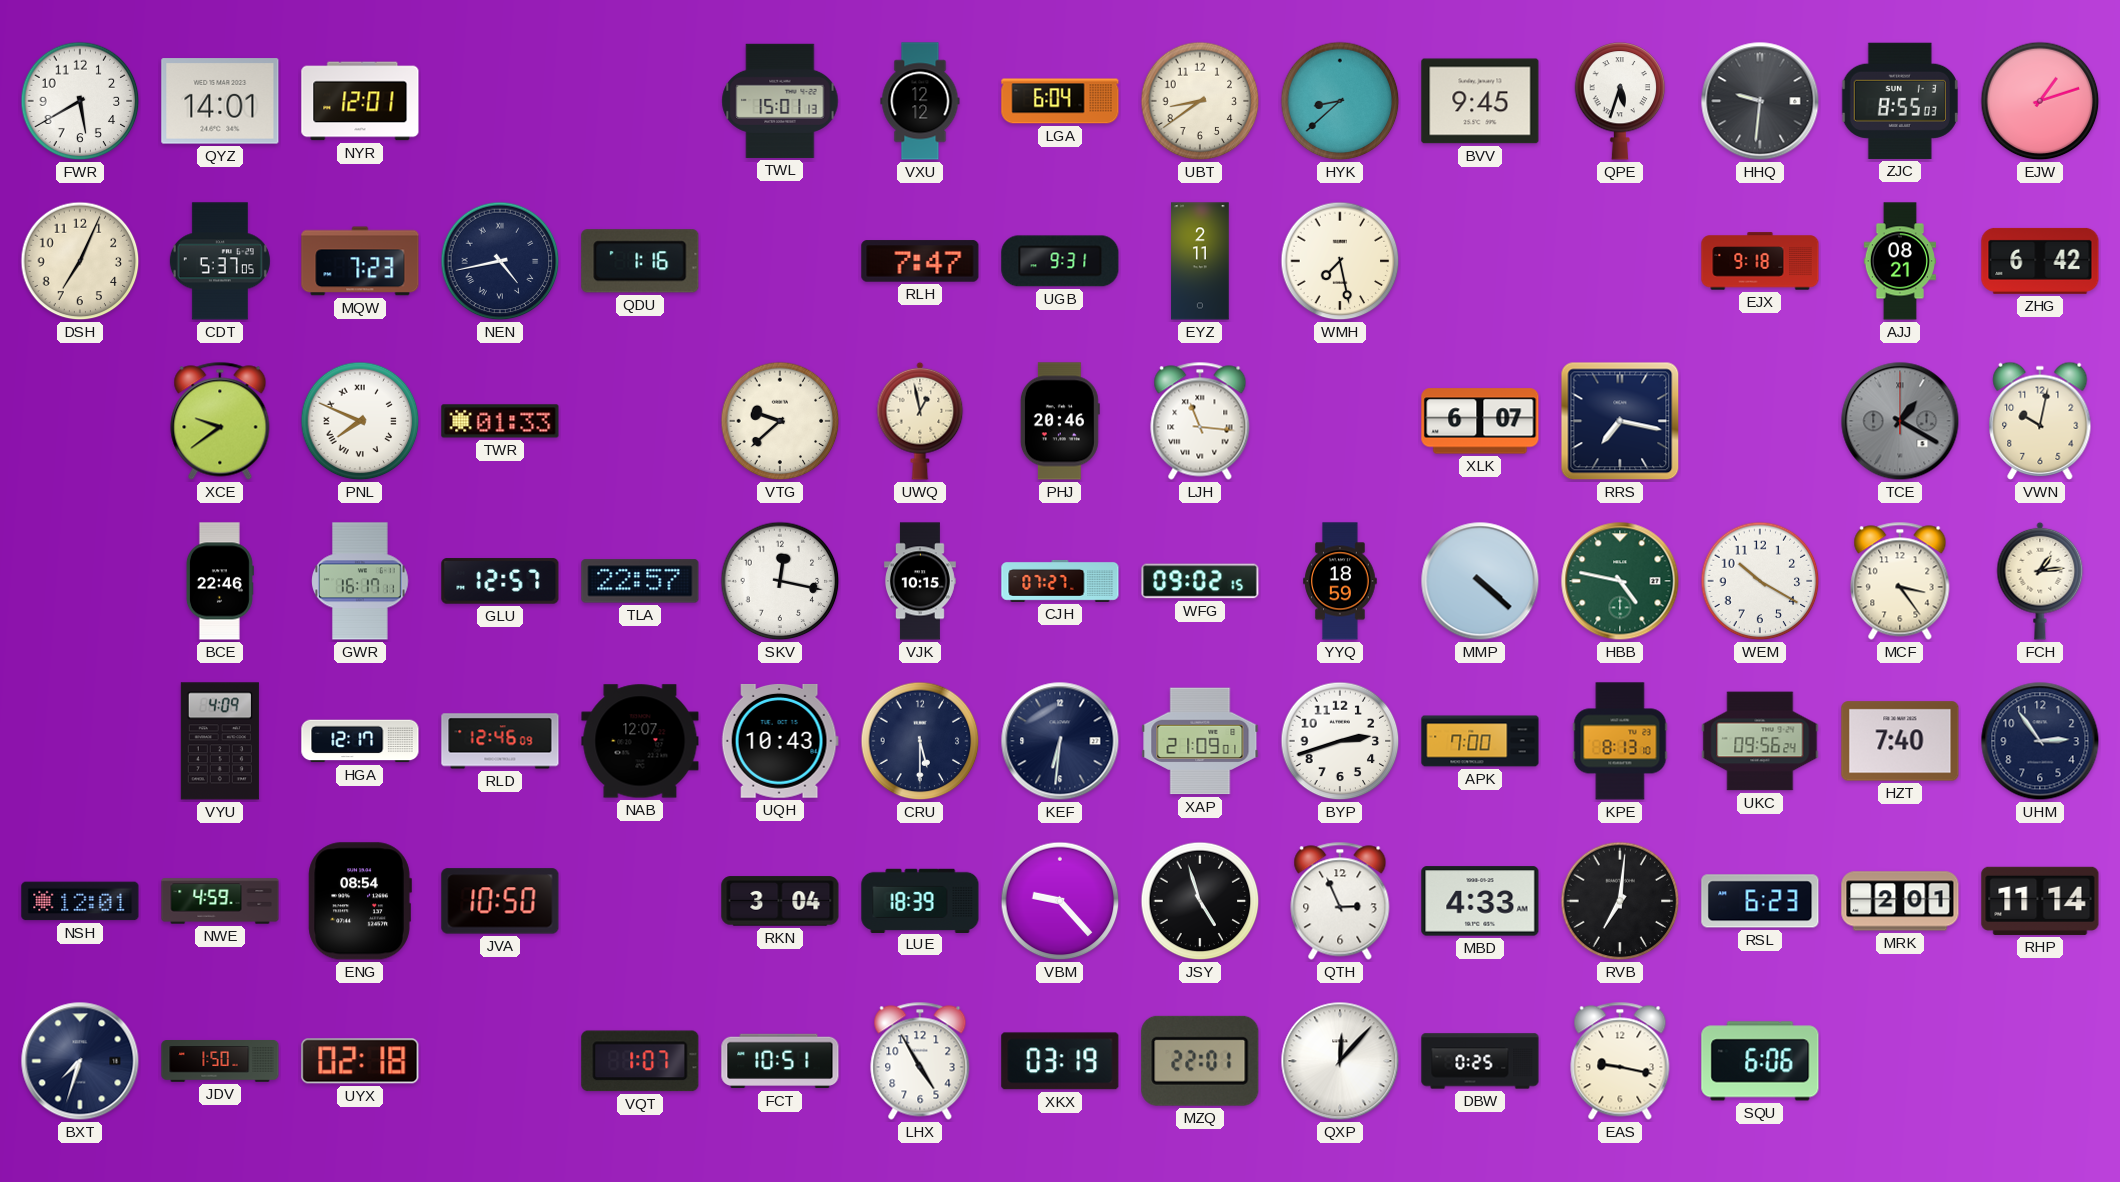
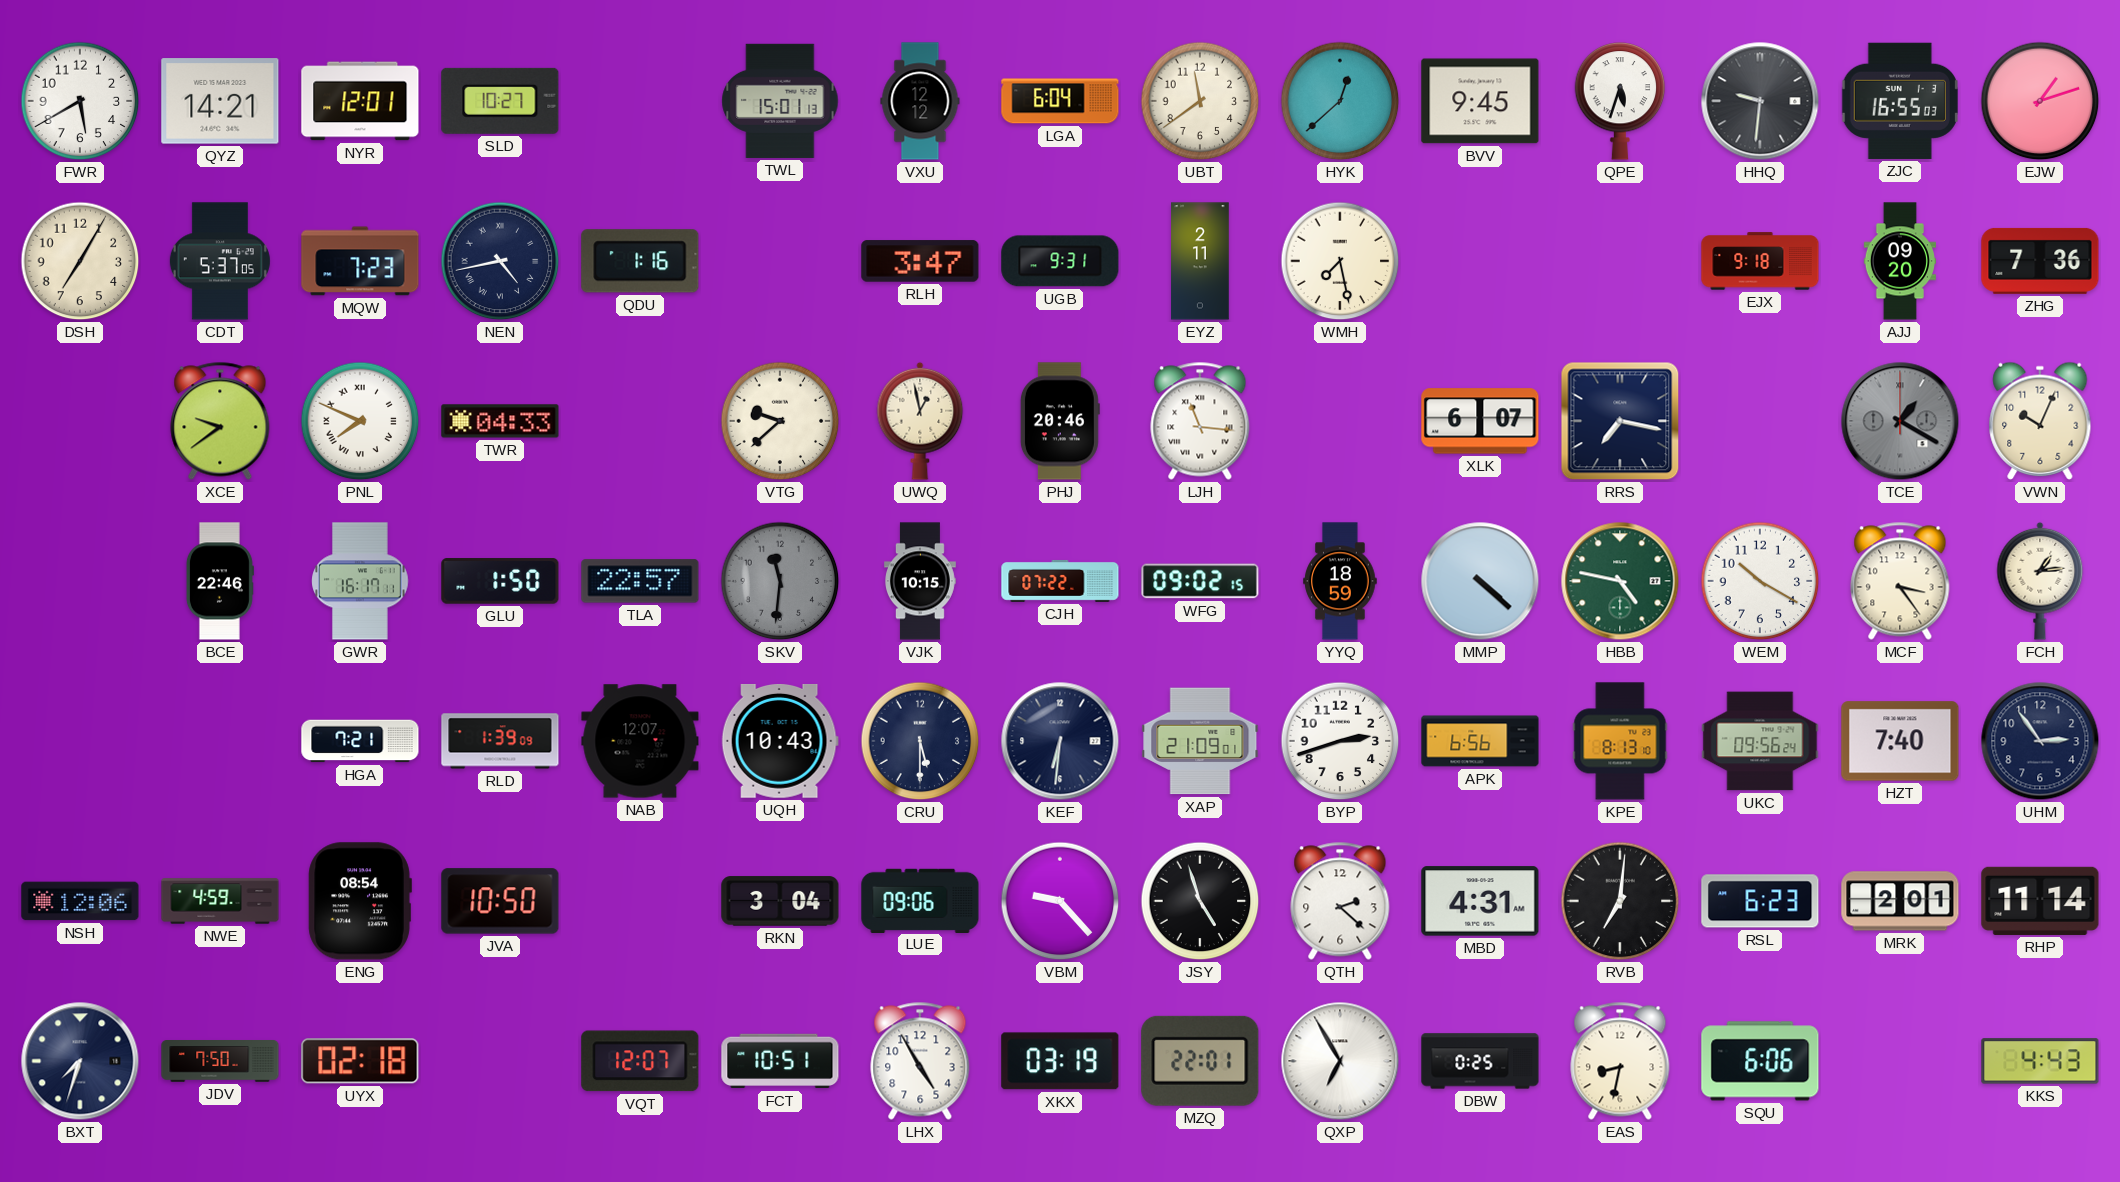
QYZ: 14:01 -> 14:21 (220, 101)
SLD: none -> 10:27 (500, 101)
UBT: 8:39 -> 11:39 (1200, 101)
HYK: 8:38 -> 12:38 (1340, 101)
ZJC: 8:55 -> 16:55 (1900, 101)
DSH: 7:04 -> 7:05 (80, 261)
RLH: 7:47 -> 3:47 (920, 261)
AJJ: 08:21 -> 09:20 (1900, 261)
ZHG: 6:42 -> 7:36 (2040, 261)
TWR: 01:33 -> 04:33 (500, 421)
VWN: 10:02 -> 10:04 (2040, 421)
GLU: 12:57 -> 1:50 (500, 581)
SKV: 12:17 -> 11:31 (780, 581)
SKV dial: white -> grey (780, 581)
CJH: 07:27 -> 07:22 (1060, 581)
VYU: 4:09 -> none (220, 741)
HGA: 12:17 -> 7:21 (360, 741)
RLD: 12:46 -> 1:39 (500, 741)
APK: 7:00 -> 6:56 (1480, 741)
NSH: 12:01 -> 12:06 (80, 901)
LUE: 18:39 -> 09:06 (920, 900)
QTH: 2:56 -> 2:22 (1340, 901)
MBD: 4:33 -> 4:31 (1480, 901)
JDV: 1:50 -> 7:50 (220, 1062)
VQT: 1:07 -> 12:07 (640, 1061)
QXP: 12:07 -> 6:55 (1340, 1061)
EAS: 9:17 -> 8:32 (1620, 1061)
KKS: none -> 4:43 (2040, 1061)
